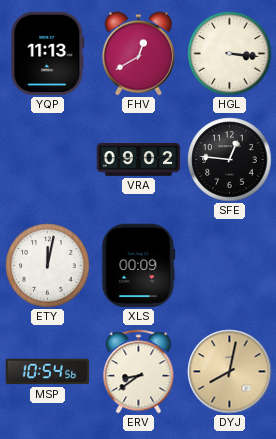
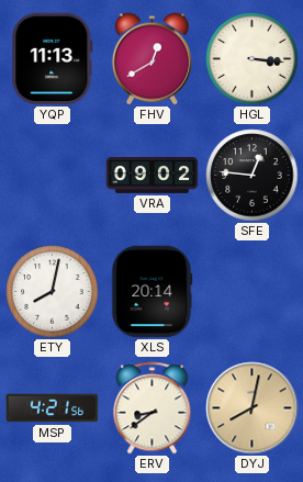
ETY: 12:02 -> 8:02 (53, 292)
XLS: 00:09 -> 20:14 (153, 292)
MSP: 10:54 -> 4:21 (53, 408)
